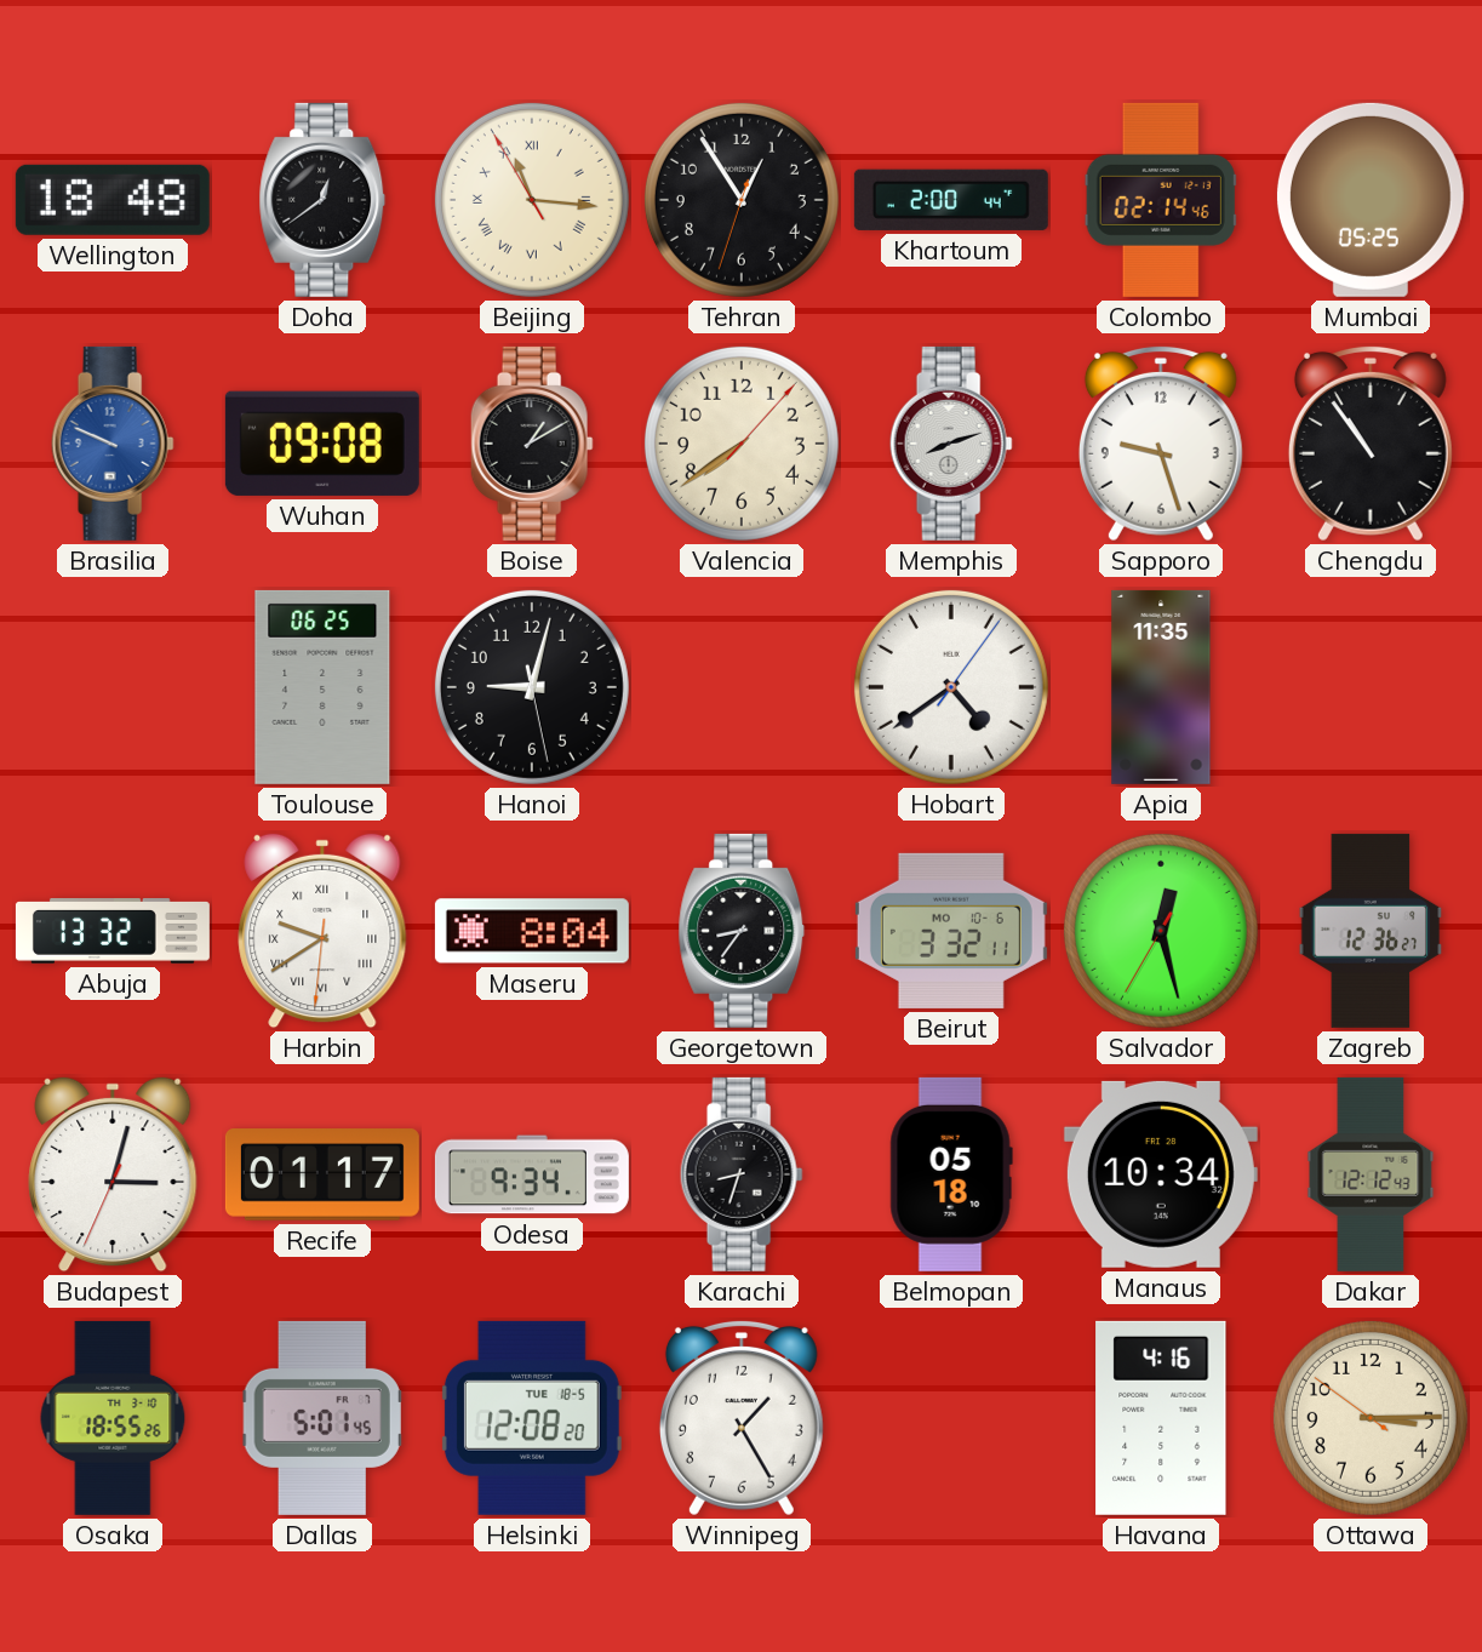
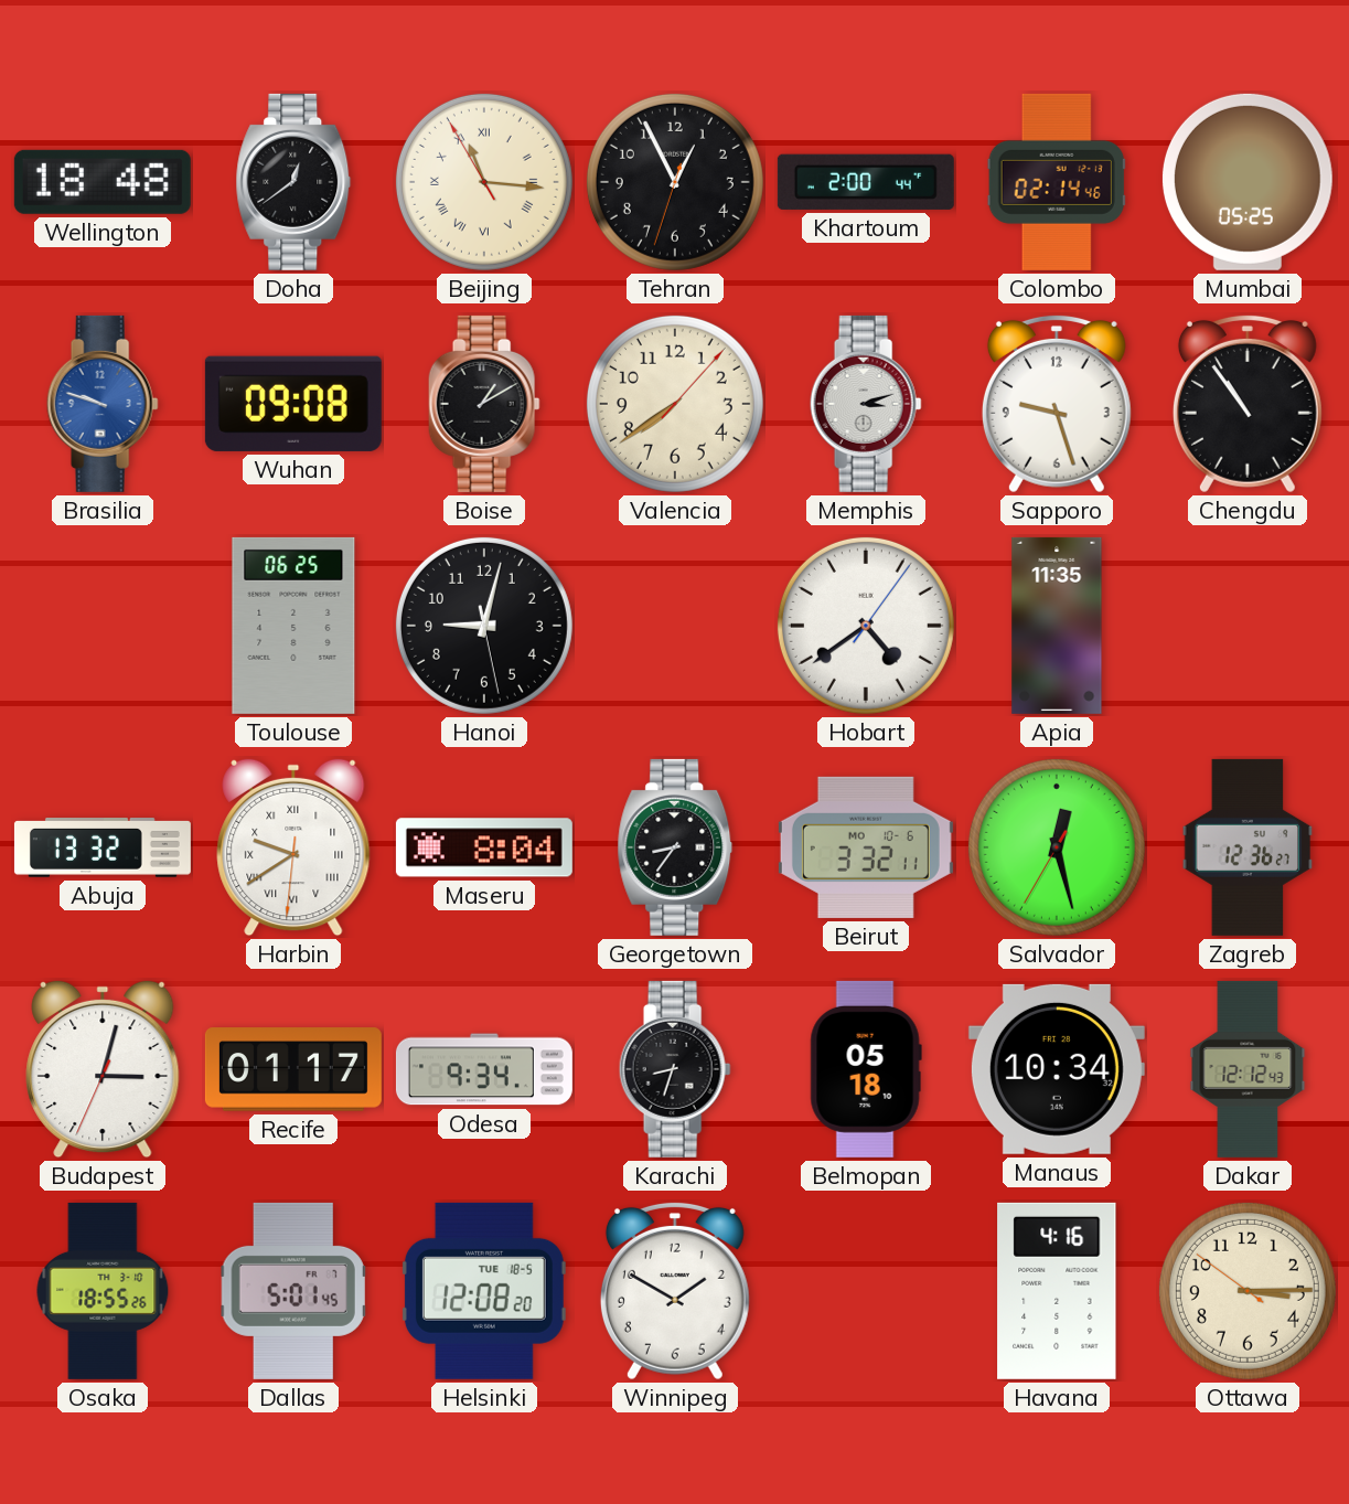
Tehran: 12:54 -> 12:55 (675, 182)
Brasilia: 9:49 -> 9:48 (103, 404)
Memphis: 8:12 -> 3:12 (866, 404)
Winnipeg: 1:25 -> 1:50 (675, 1291)
